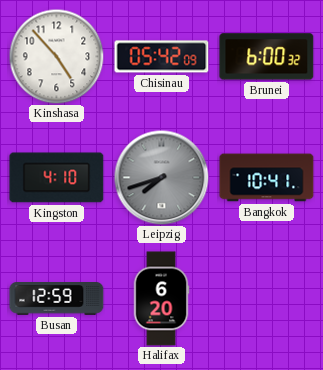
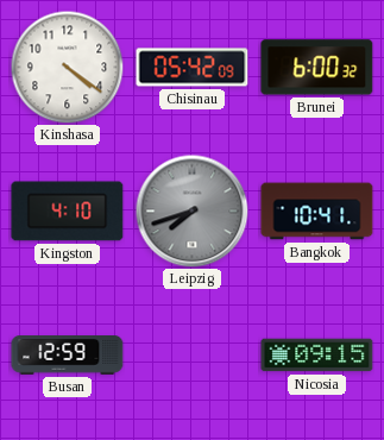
Kinshasa: 4:53 -> 4:21 (67, 67)
Halifax: 6:20 -> none (161, 299)
Nicosia: none -> 09:15 (317, 356)
